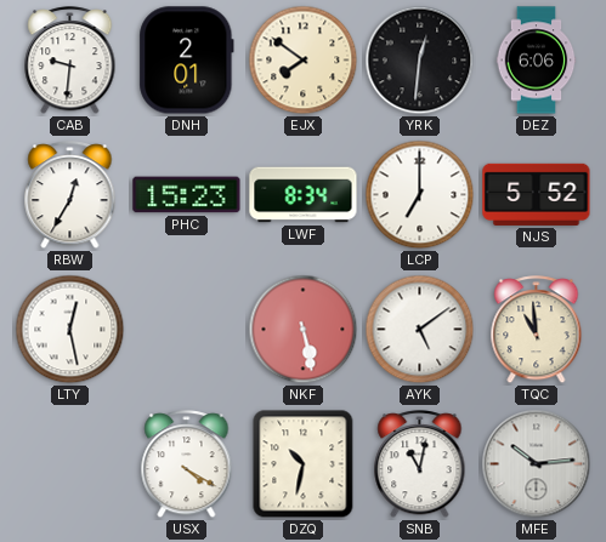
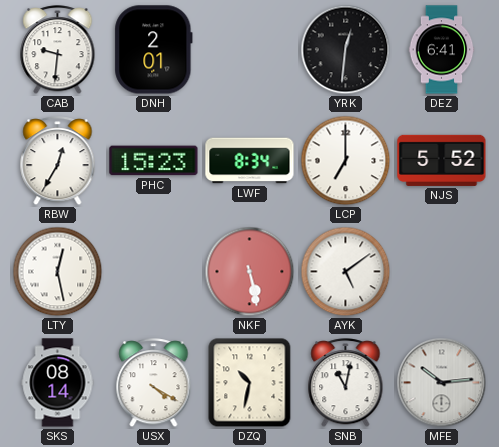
EJX: 7:51 -> none (304, 61)
DEZ: 6:06 -> 6:41 (442, 50)
TQC: 10:59 -> none (537, 330)
SKS: none -> 08:14 (58, 383)
